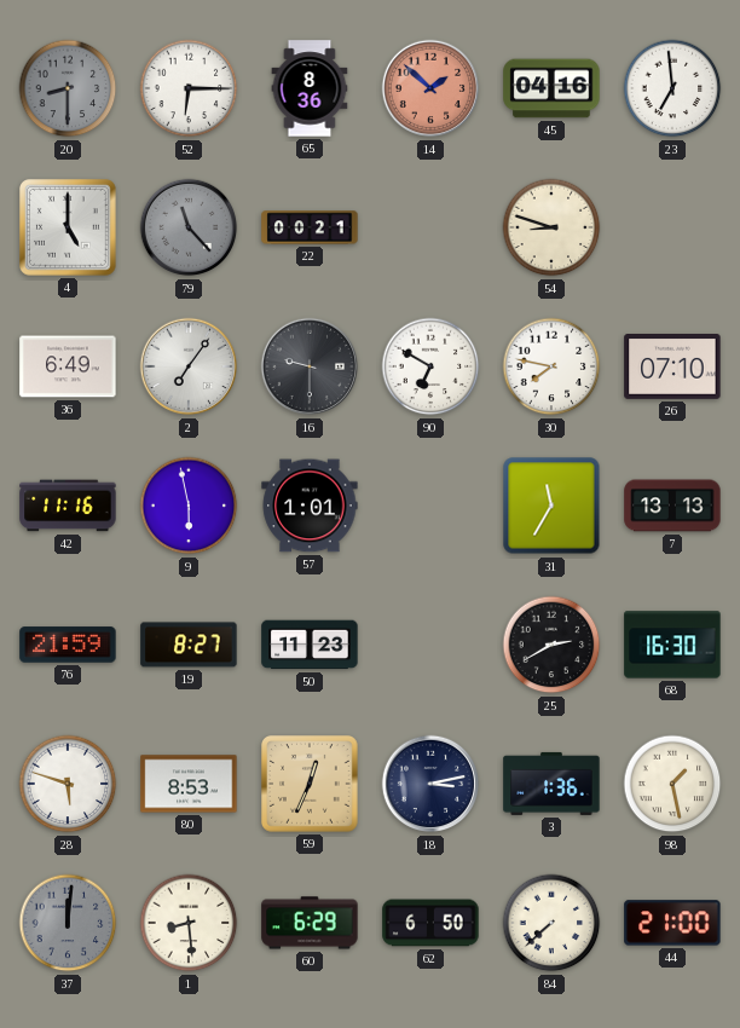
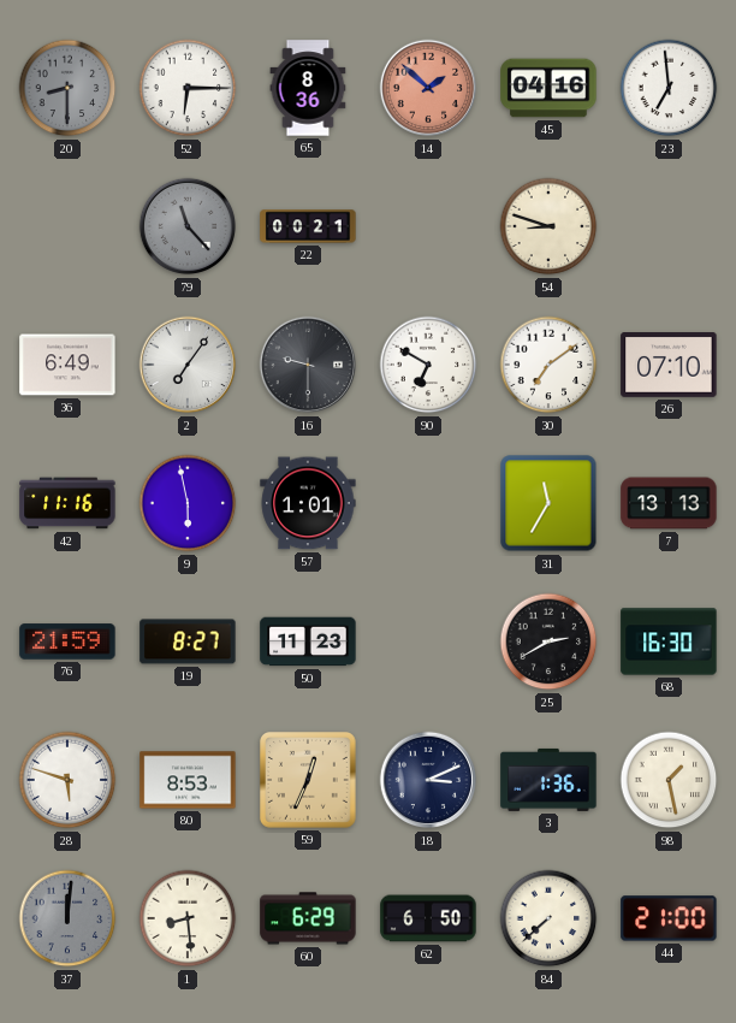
4: 5:00 -> none (69, 229)
30: 7:47 -> 7:09 (548, 365)
18: 3:13 -> 3:11 (428, 780)
